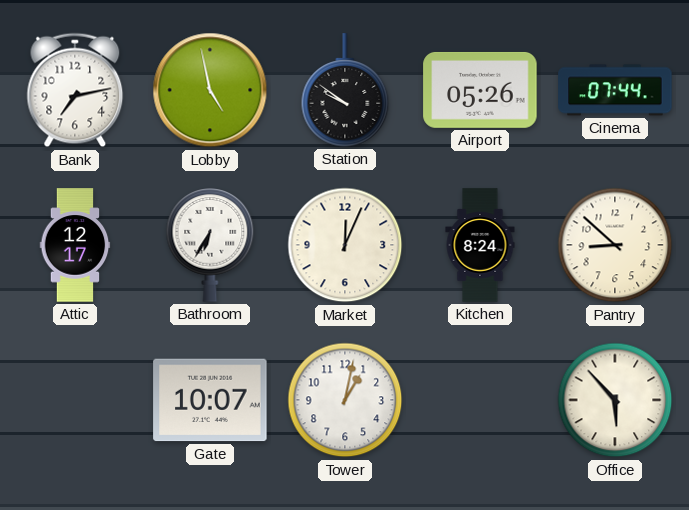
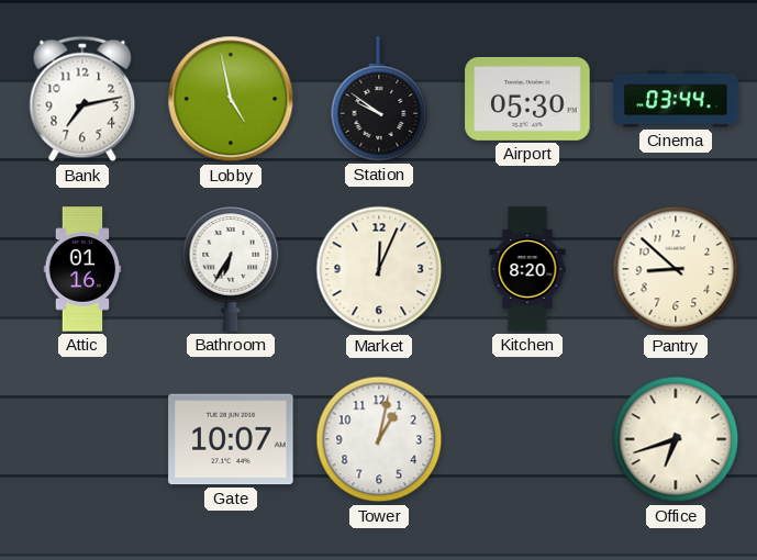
Airport: 05:26 -> 05:30 (527, 99)
Cinema: 07:44 -> 03:44 (676, 99)
Attic: 12:17 -> 01:16 (82, 269)
Kitchen: 8:24 -> 8:20 (527, 269)
Office: 5:53 -> 6:42 (676, 439)
